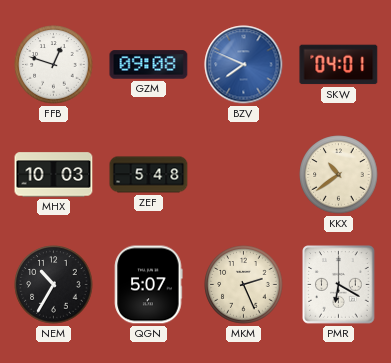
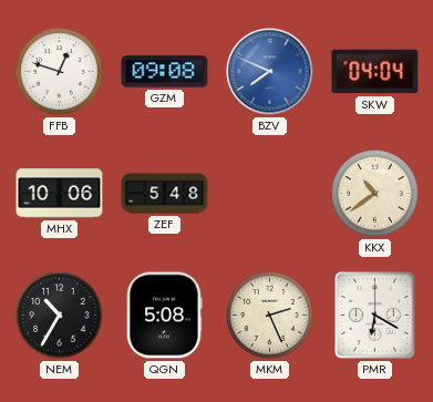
SKW: 04:01 -> 04:04 (375, 72)
MHX: 10:03 -> 10:06 (60, 194)
QGN: 5:07 -> 5:08 (165, 316)
